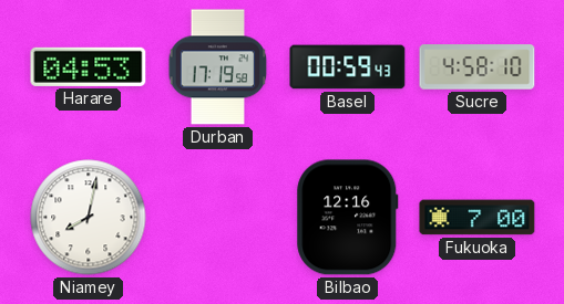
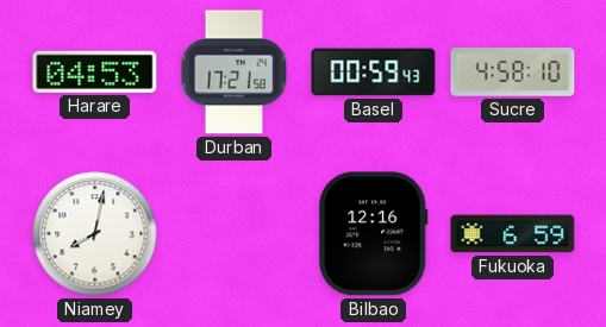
Durban: 17:19 -> 17:21 (235, 73)
Fukuoka: 7:00 -> 6:59 (513, 234)
